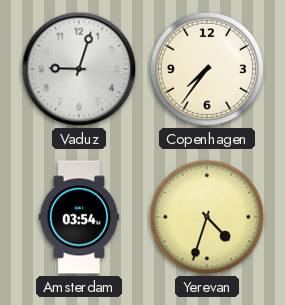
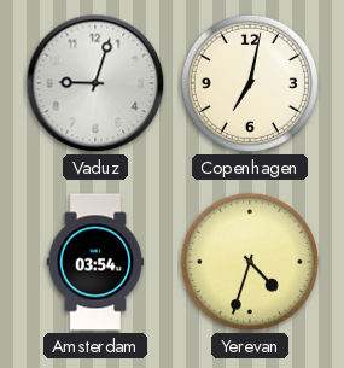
Copenhagen: 7:36 -> 7:02 (250, 83)
